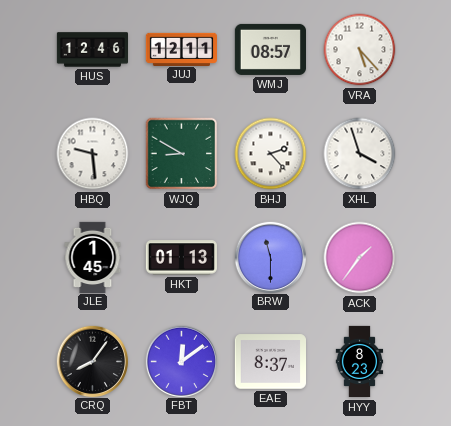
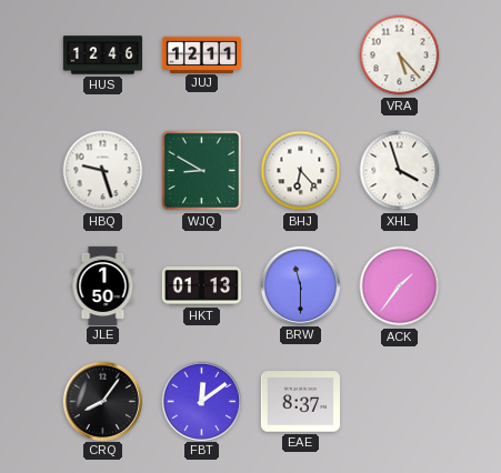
WMJ: 08:57 -> none (270, 49)
HBQ: 9:29 -> 9:27 (103, 171)
BHJ: 2:23 -> 6:23 (301, 171)
JLE: 1:45 -> 1:50 (103, 285)
HYY: 8:23 -> none (360, 362)
